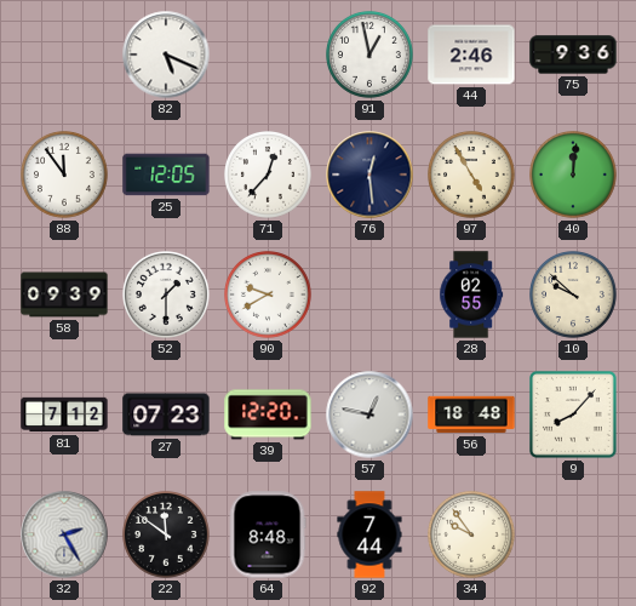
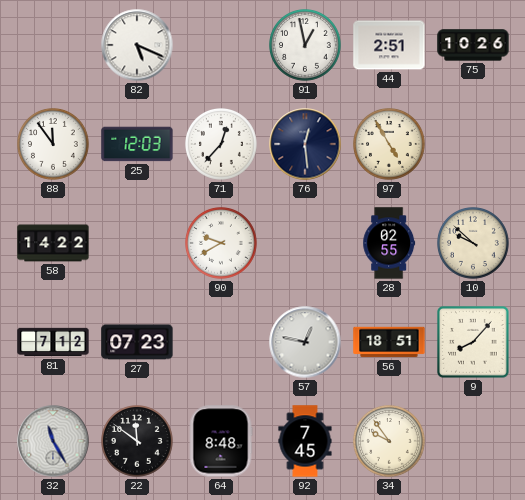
44: 2:46 -> 2:51 (389, 45)
75: 9:36 -> 10:26 (473, 45)
25: 12:05 -> 12:03 (137, 144)
40: 12:01 -> none (574, 176)
58: 09:39 -> 14:22 (53, 243)
52: 1:30 -> none (167, 296)
39: 12:20 -> none (268, 415)
56: 18:48 -> 18:51 (389, 342)
32: 2:25 -> 11:25 (53, 441)
92: 7:44 -> 7:45 (305, 441)
